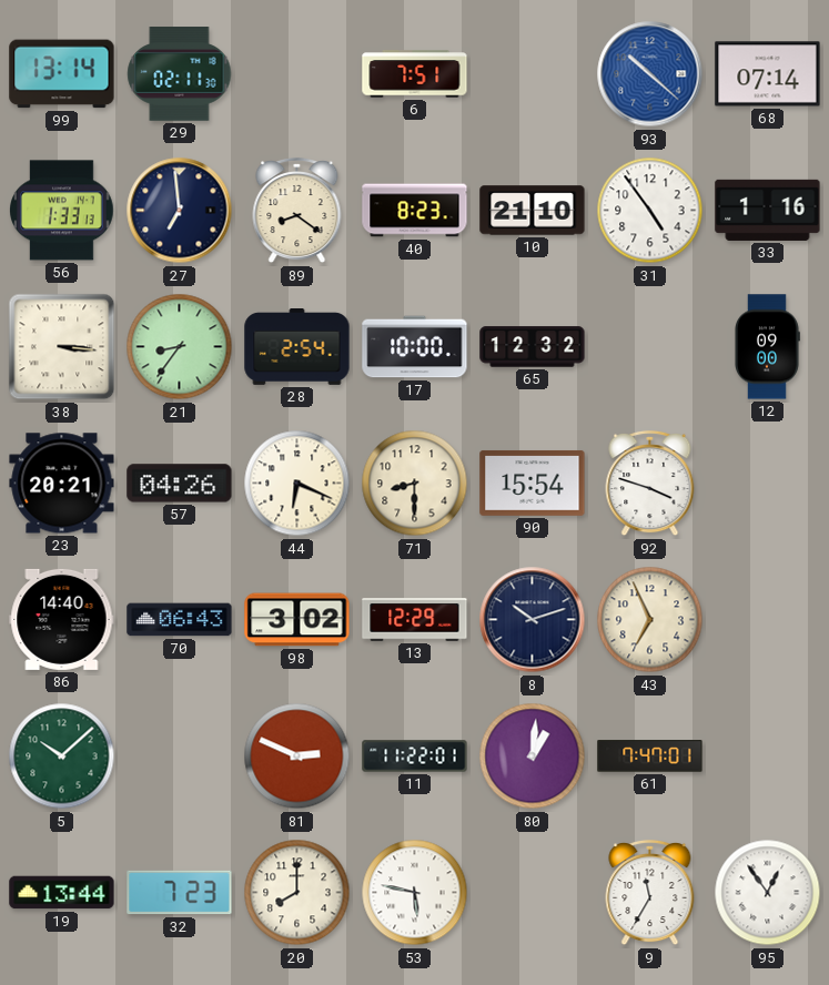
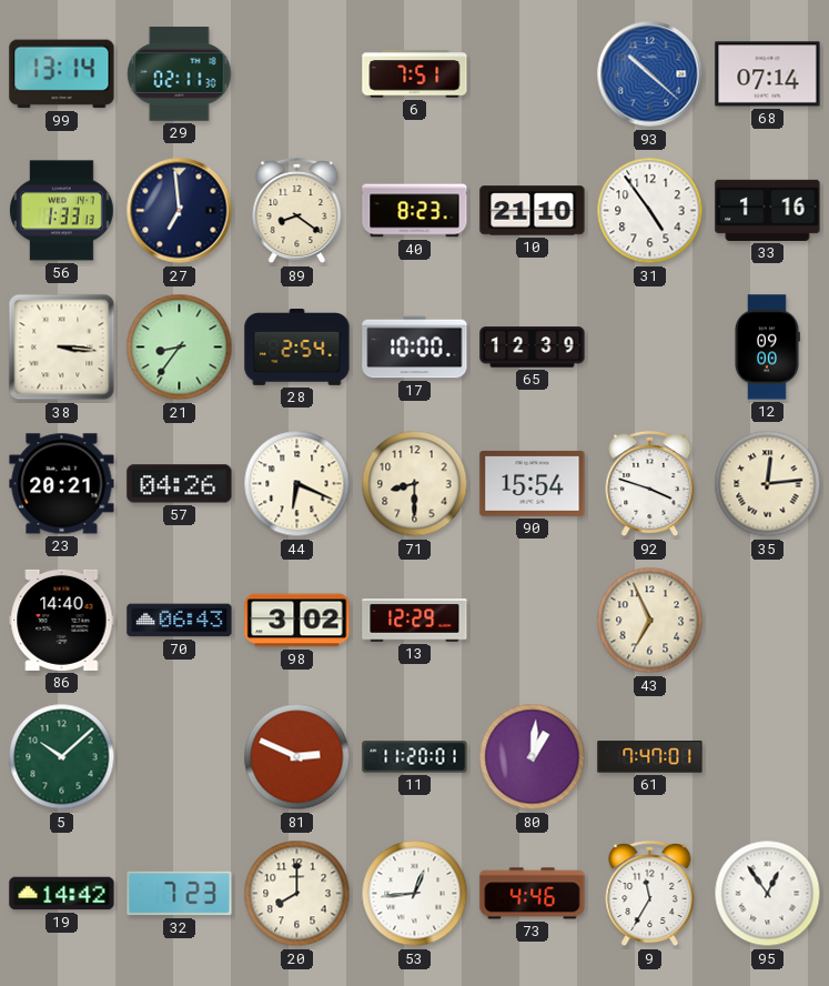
65: 12:32 -> 12:39 (533, 348)
35: none -> 12:14 (768, 484)
8: 10:12 -> none (533, 620)
11: 11:22 -> 11:20 (415, 757)
19: 13:44 -> 14:42 (62, 894)
53: 5:47 -> 12:44 (415, 894)
73: none -> 4:46 (533, 894)
